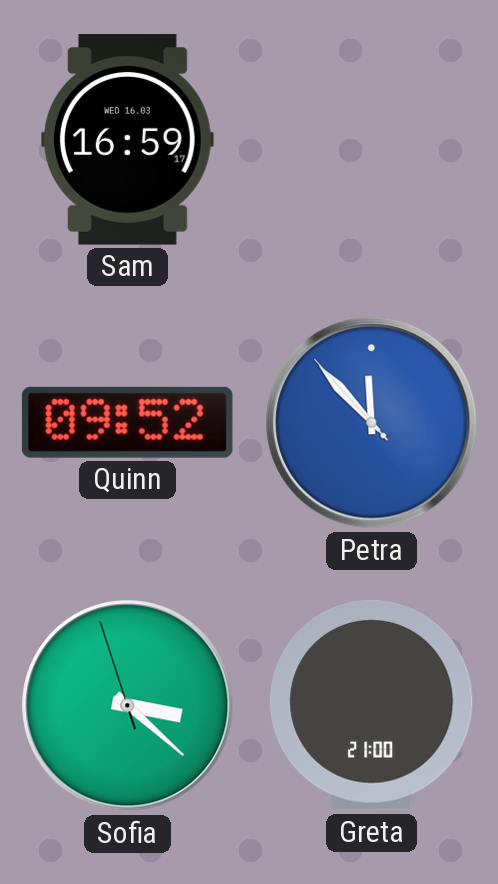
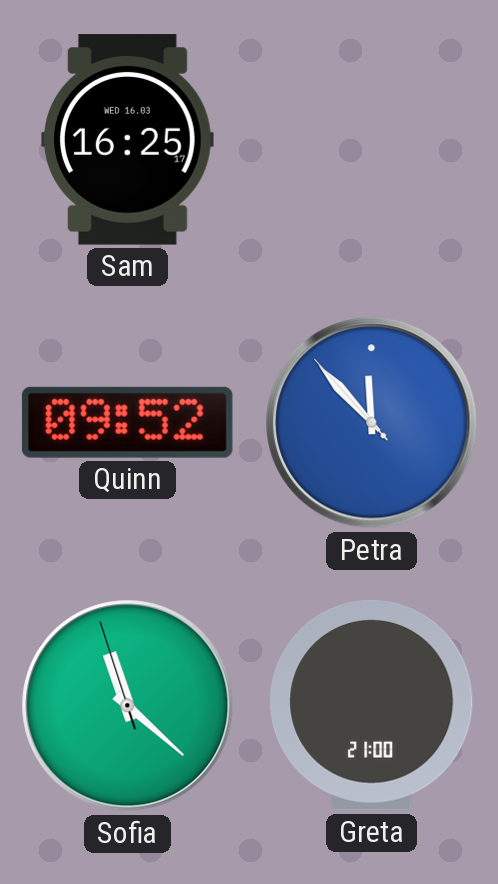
Sam: 16:59 -> 16:25 (128, 140)
Sofia: 3:21 -> 11:21 (128, 706)
